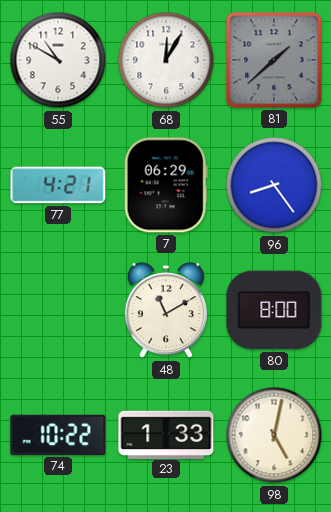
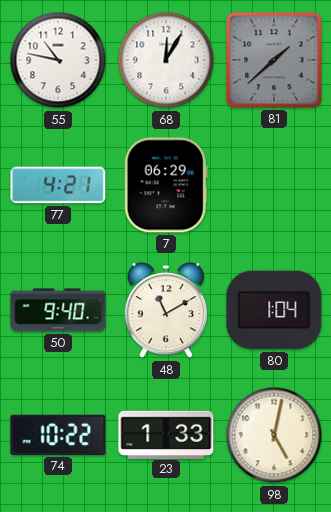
55: 10:50 -> 10:47 (58, 60)
96: 8:24 -> none (274, 185)
50: none -> 9:40 (58, 310)
80: 8:00 -> 1:04 (274, 310)
